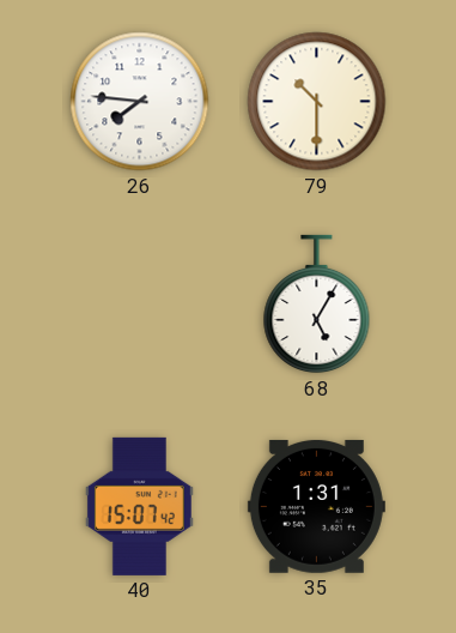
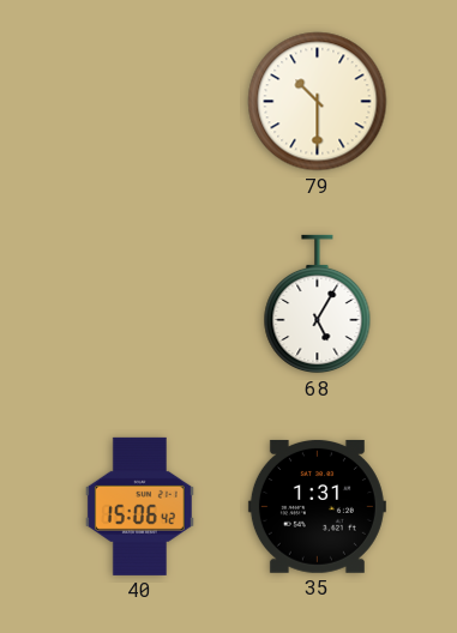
26: 7:46 -> none (140, 102)
40: 15:07 -> 15:06 (139, 506)
